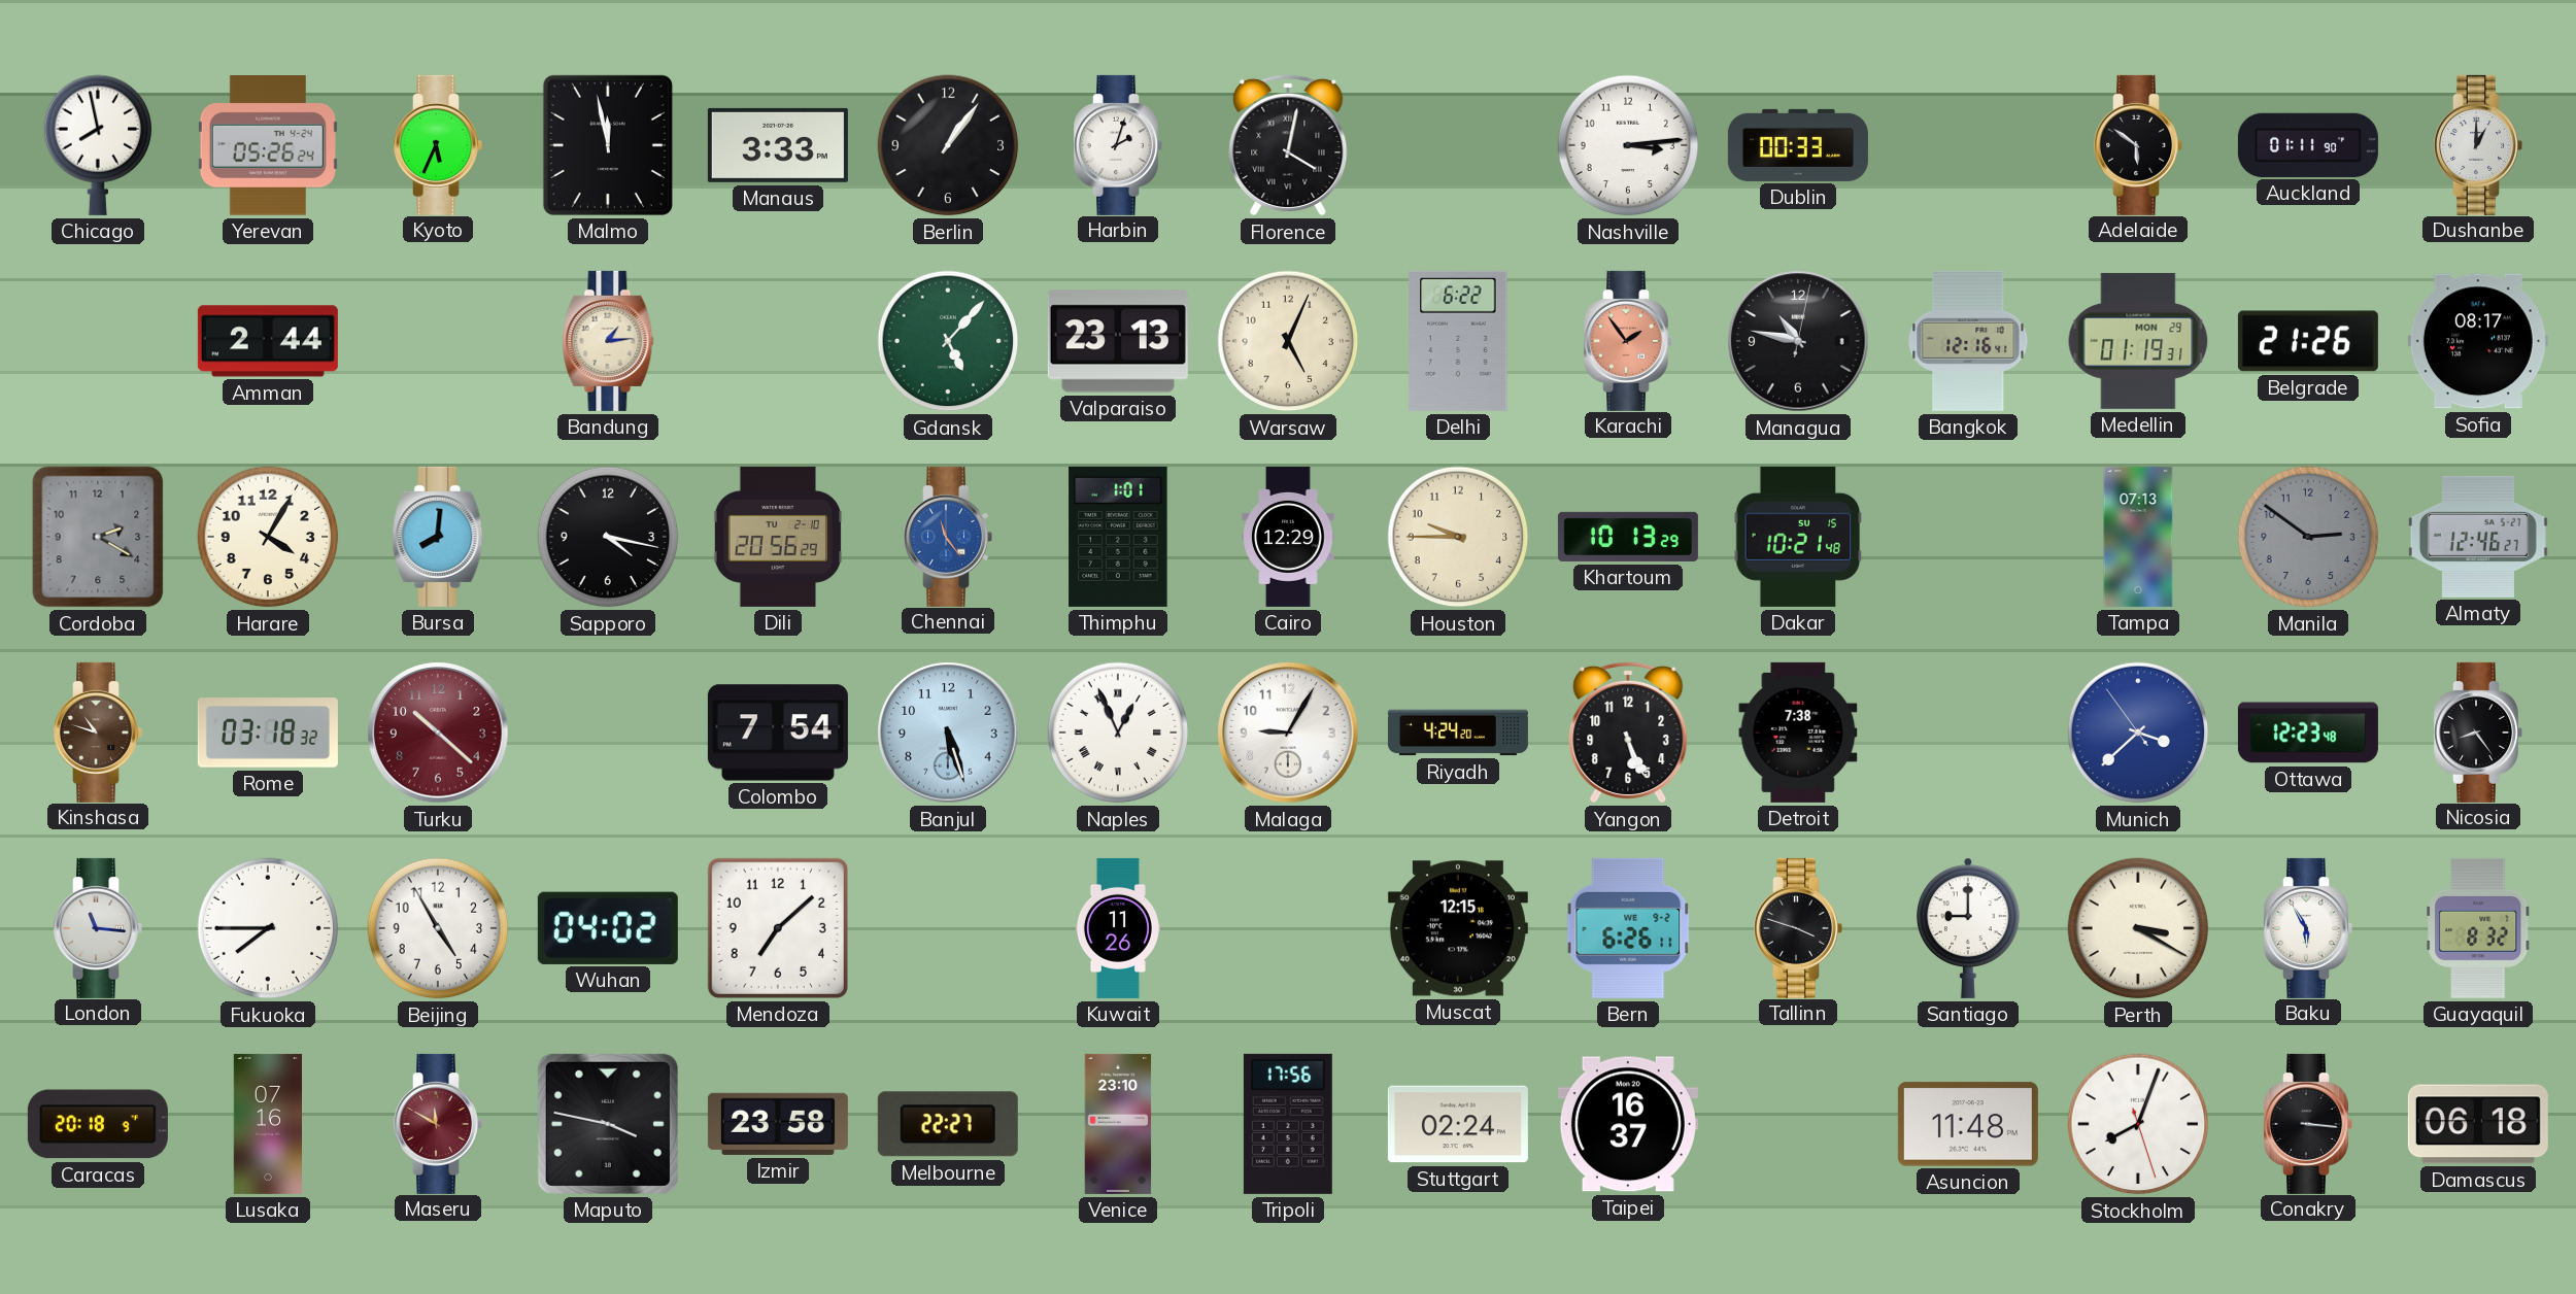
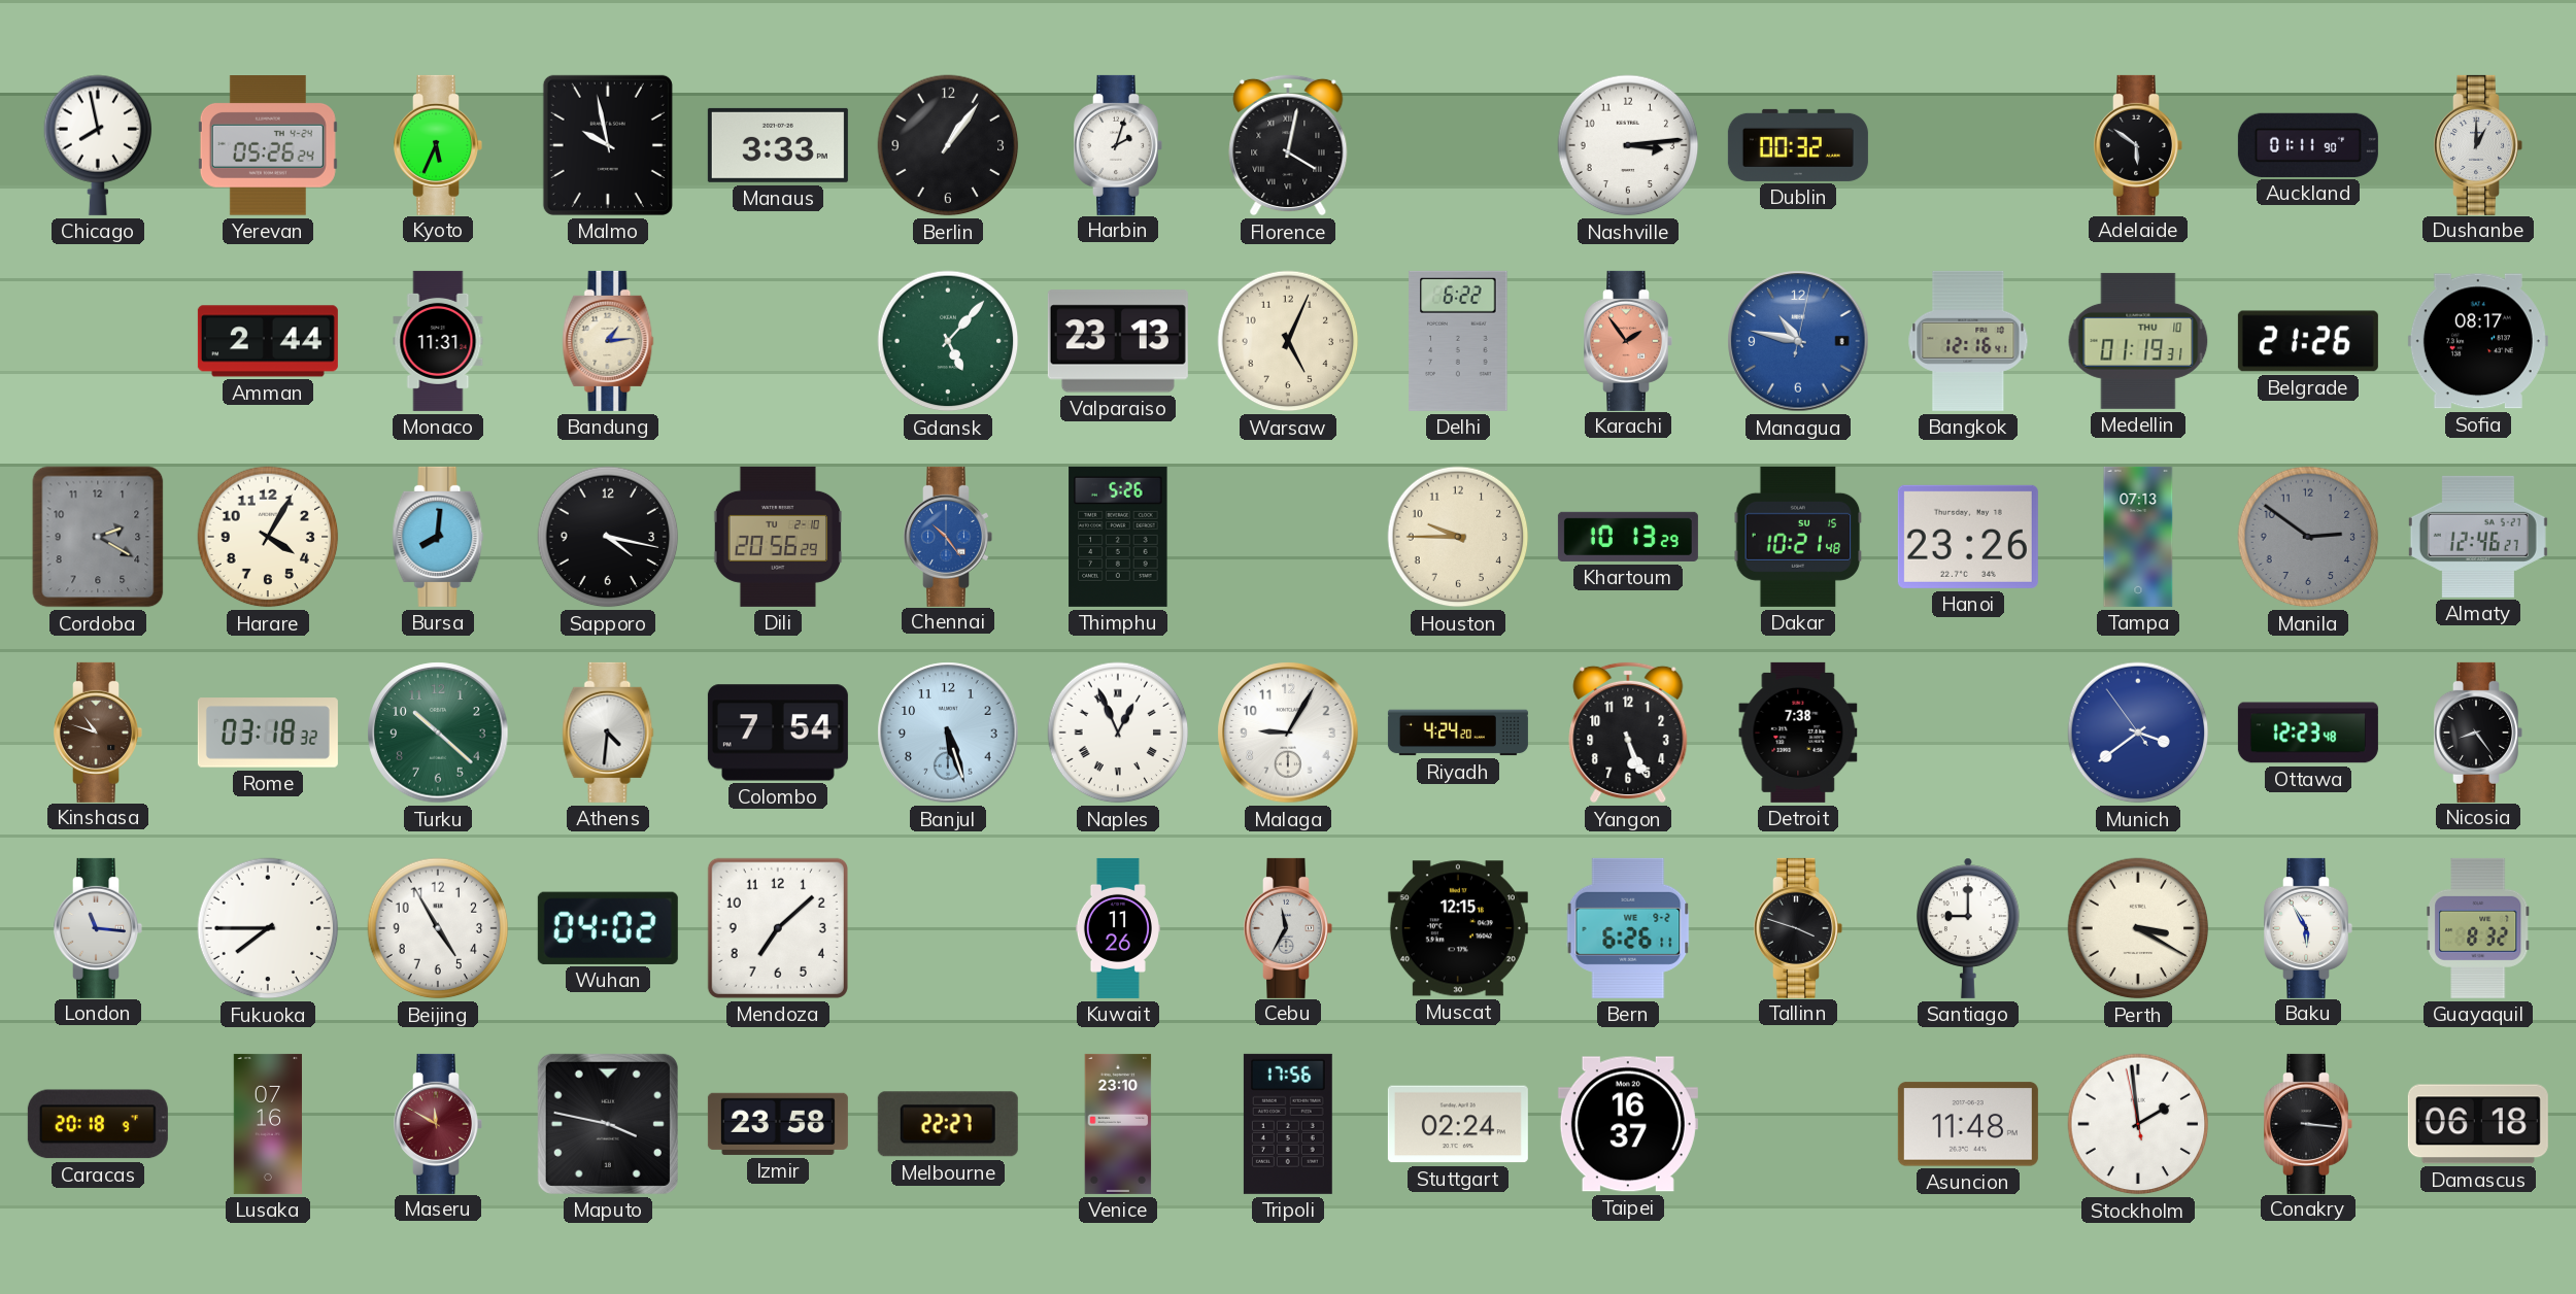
Malmo: 11:58 -> 9:58 (608, 145)
Dublin: 00:33 -> 00:32 (1798, 145)
Monaco: none -> 11:31 (438, 341)
Managua dial: black -> blue (1798, 341)
Medellin date: MON 29 -> THU 10 (2138, 341)
Chennai: 11:24 -> 10:24 (948, 537)
Thimphu: 1:01 -> 5:26 (1118, 537)
Cairo: 12:29 -> none (1288, 537)
Hanoi: none -> 23:26 (1968, 537)
Turku dial: burgundy -> green (438, 733)
Athens: none -> 4:31 (608, 733)
Munich: 3:37 -> 3:38 (2138, 733)
Cebu: none -> 11:35 (1288, 928)
Stockholm: 8:03 -> 1:58 (2138, 1124)
